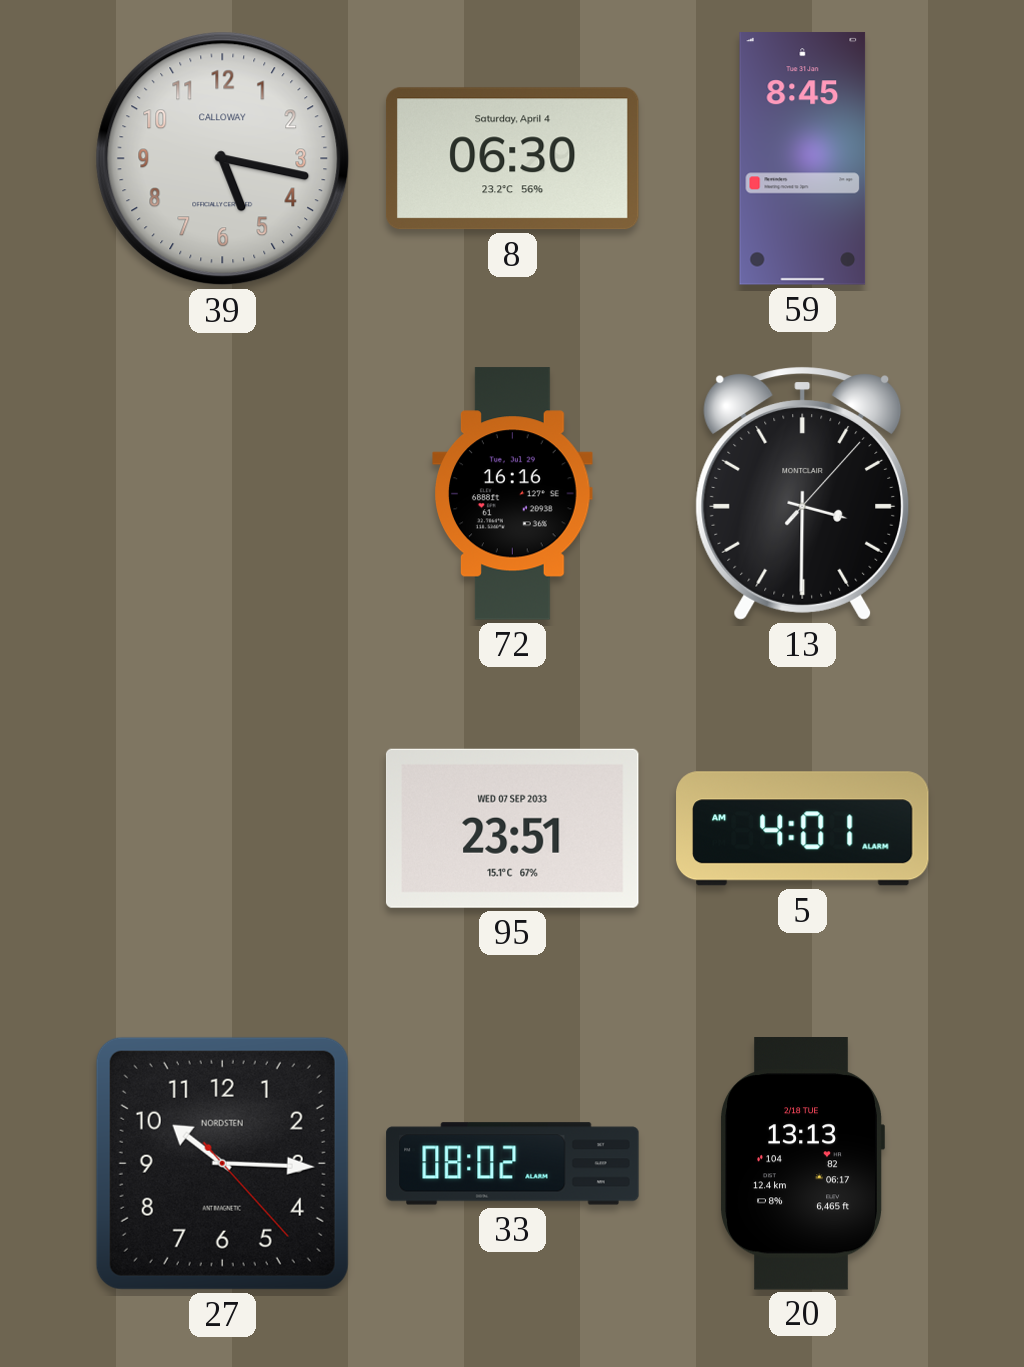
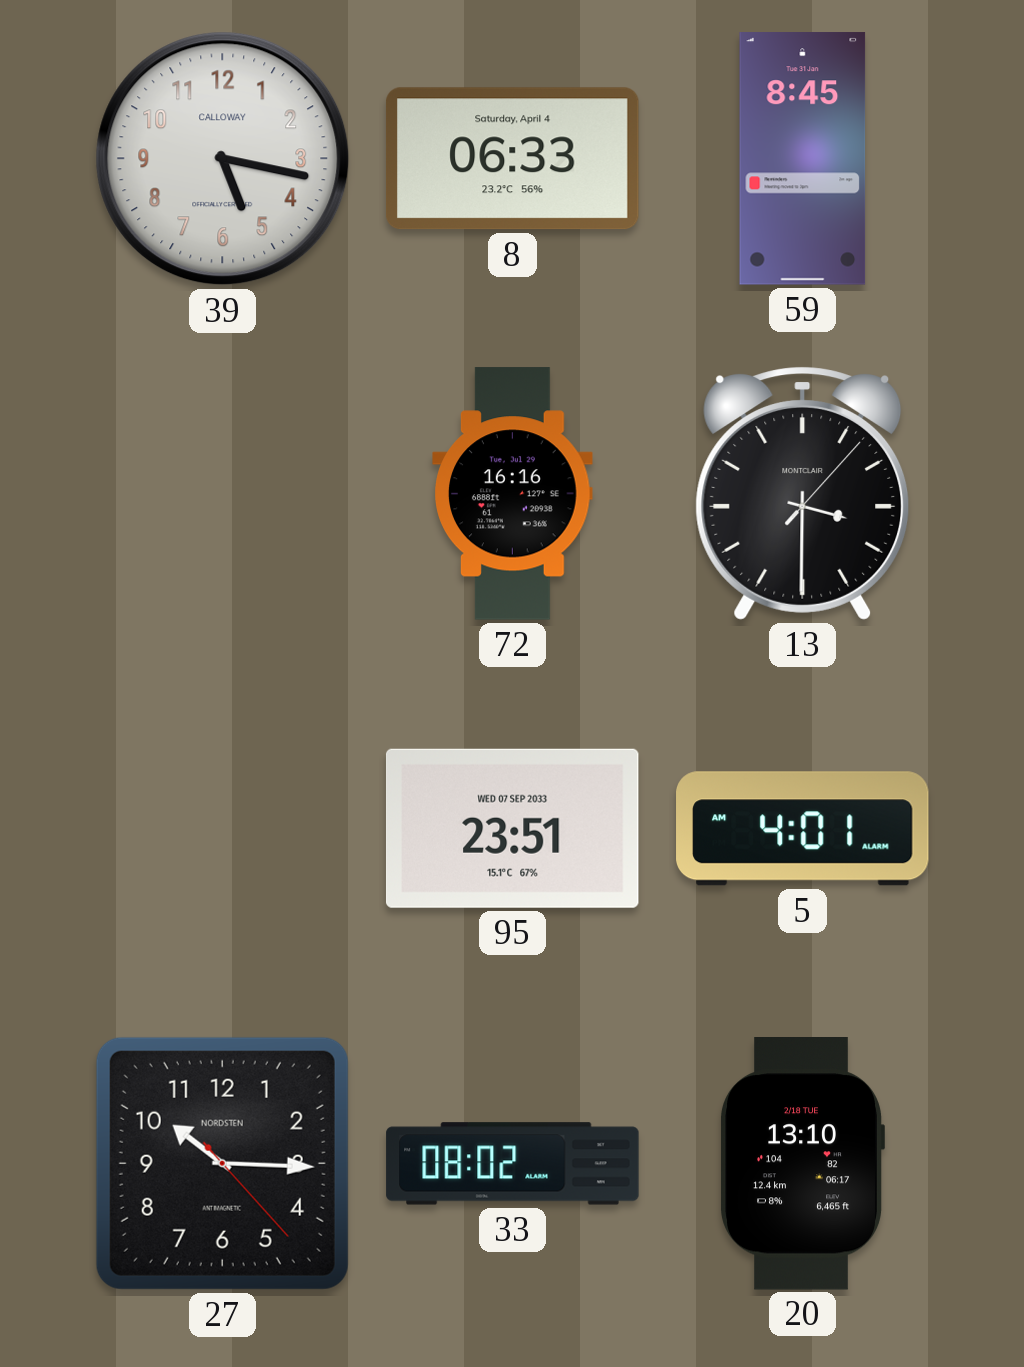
8: 06:30 -> 06:33 (512, 159)
20: 13:13 -> 13:10 (802, 1164)
